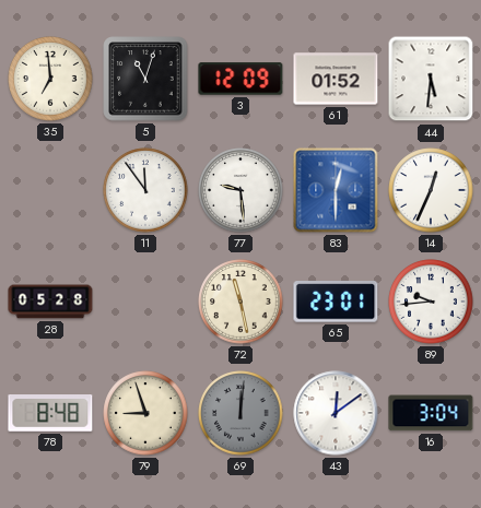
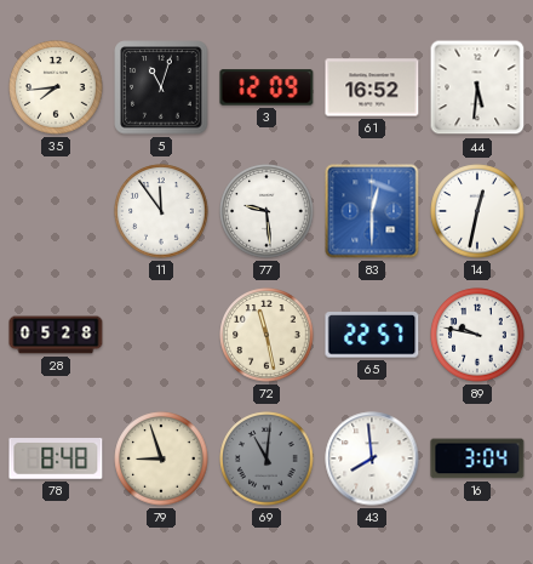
35: 6:59 -> 7:44 (56, 87)
61: 01:52 -> 16:52 (372, 87)
14: 12:34 -> 12:32 (477, 211)
65: 23:01 -> 22:57 (372, 335)
89: 9:44 -> 9:47 (477, 335)
69: 12:01 -> 11:01 (266, 458)
43: 12:09 -> 7:59 (372, 458)
